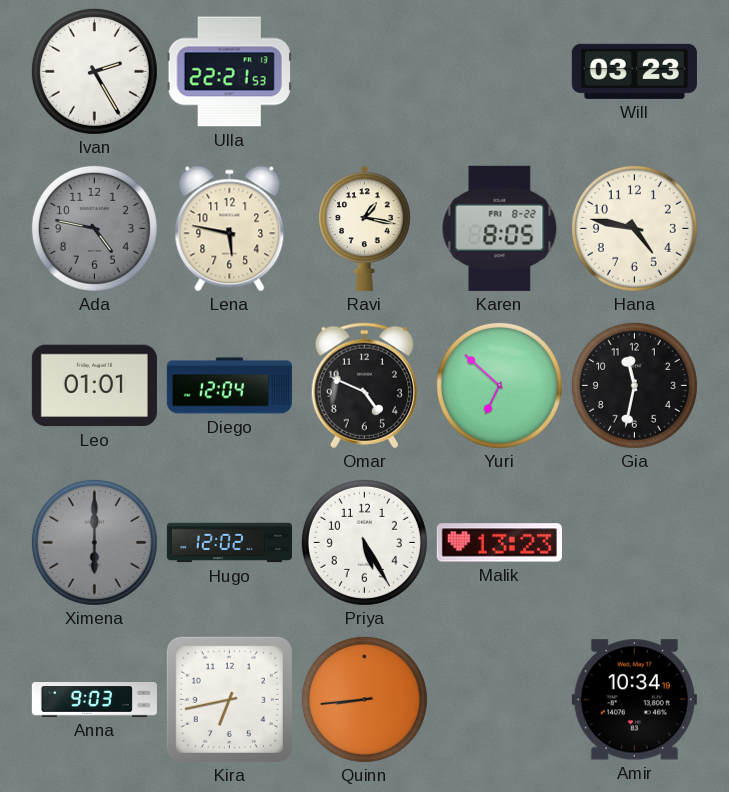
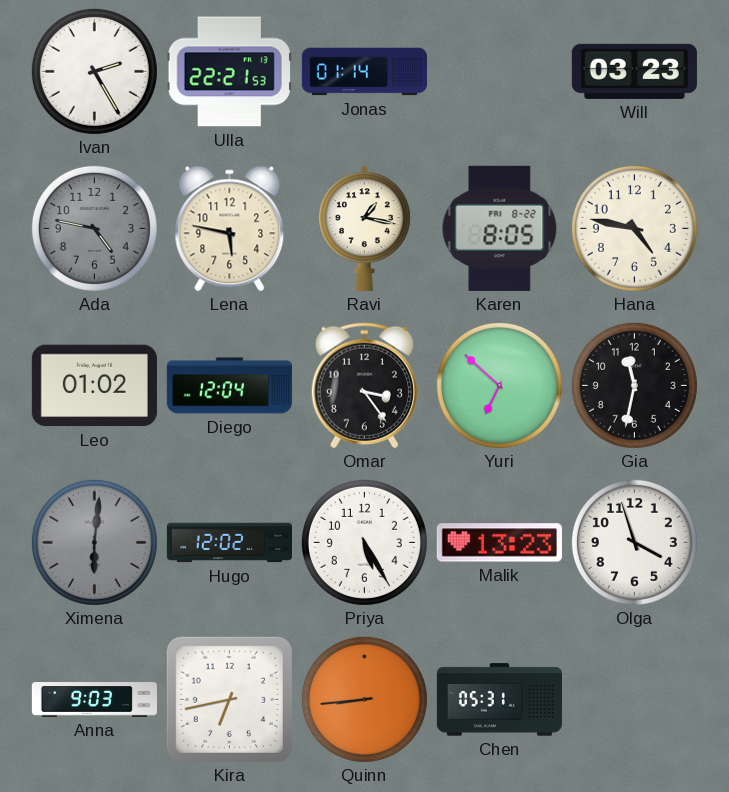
Jonas: none -> 01:14 (364, 72)
Leo: 01:01 -> 01:02 (94, 386)
Omar: 4:49 -> 3:24 (364, 386)
Ximena: 6:00 -> 6:01 (94, 542)
Olga: none -> 3:57 (634, 542)
Chen: none -> 05:31 (499, 700)
Amir: 10:34 -> none (634, 700)
